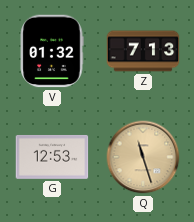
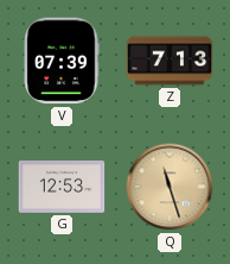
V: 01:32 -> 07:39 (62, 61)
